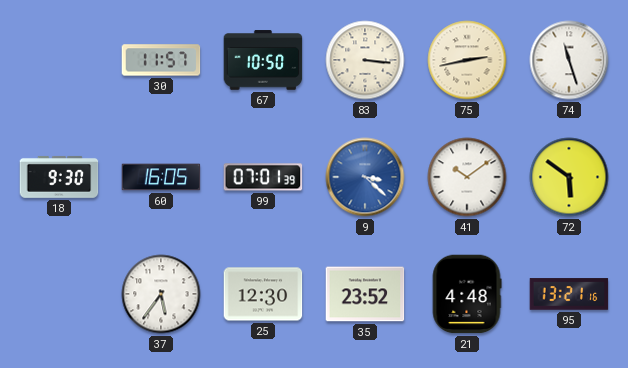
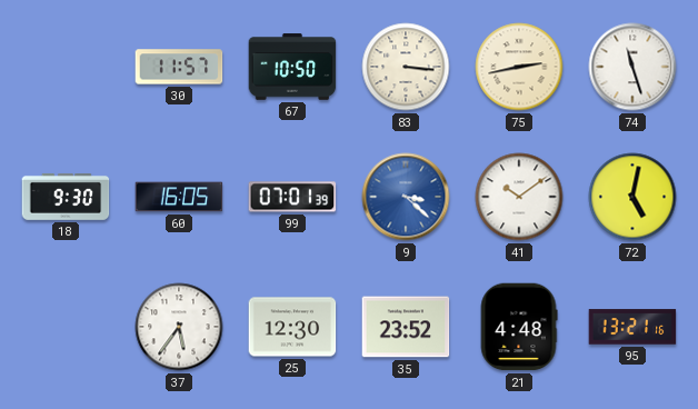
72: 5:51 -> 5:02 (632, 197)
